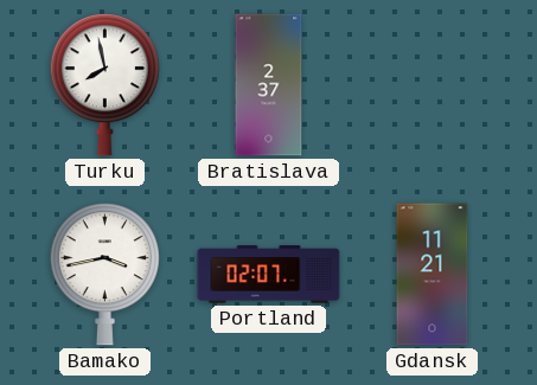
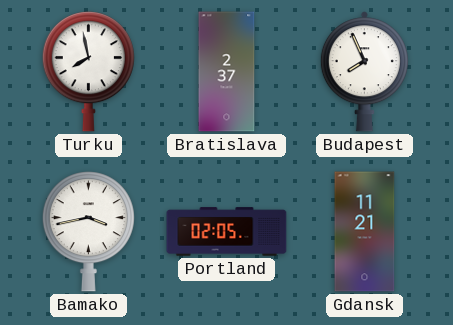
Budapest: none -> 7:56 (364, 72)
Portland: 02:07 -> 02:05 (227, 232)
